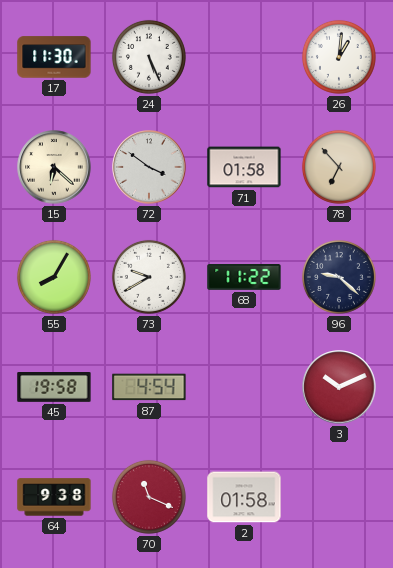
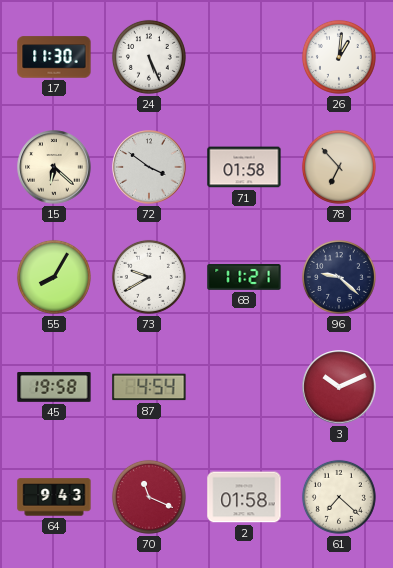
68: 11:22 -> 11:21 (244, 278)
64: 9:38 -> 9:43 (54, 497)
61: none -> 7:22 (339, 497)
